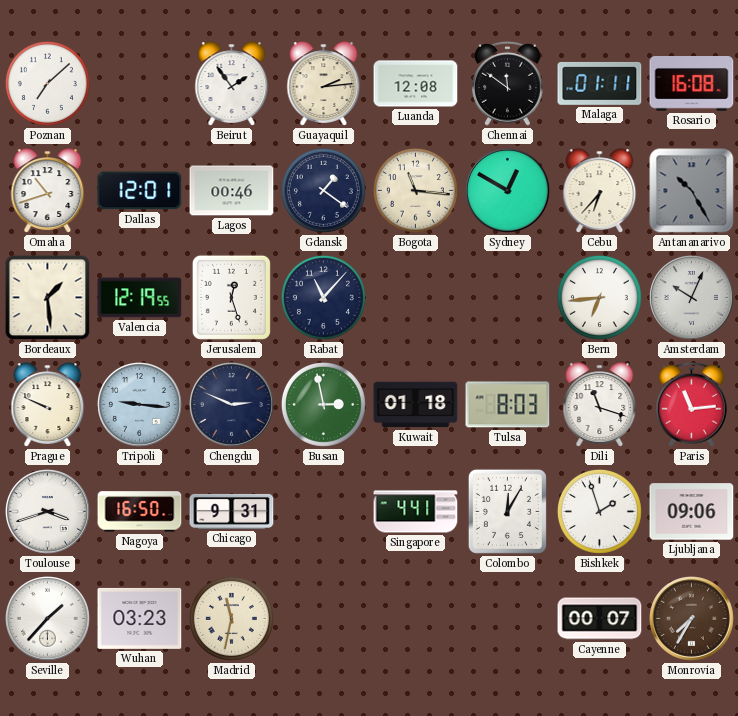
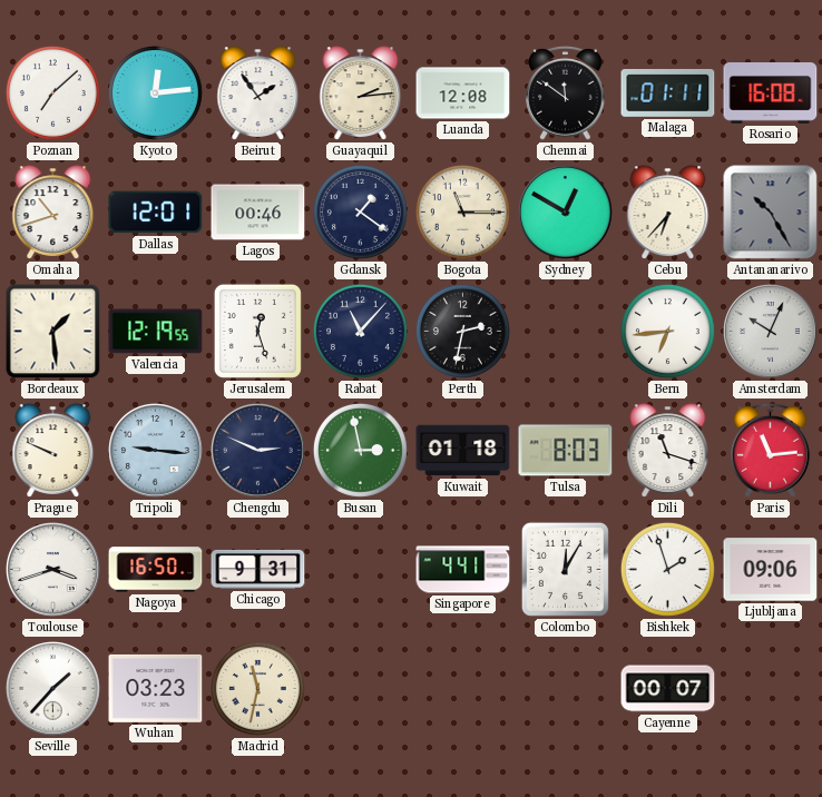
Kyoto: none -> 12:14 (155, 92)
Bogota: 11:16 -> 11:15 (462, 211)
Perth: none -> 2:32 (462, 331)
Monrovia: 7:35 -> none (692, 619)
